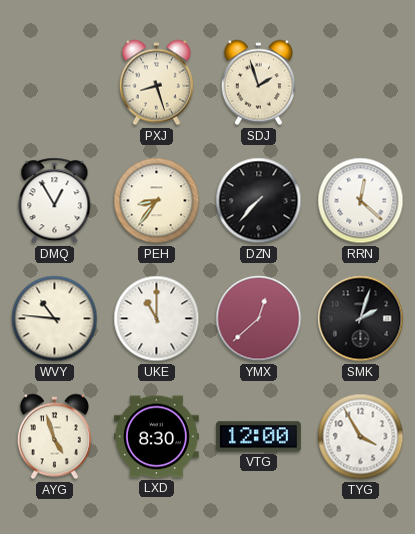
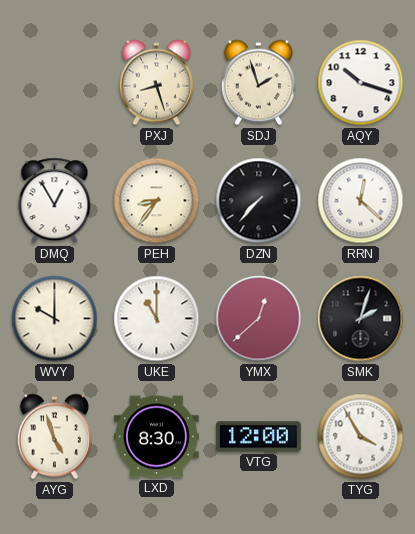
AQY: none -> 10:18 (361, 83)
WVY: 10:46 -> 10:00 (55, 319)
